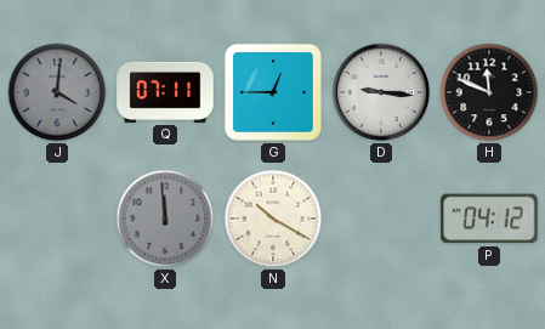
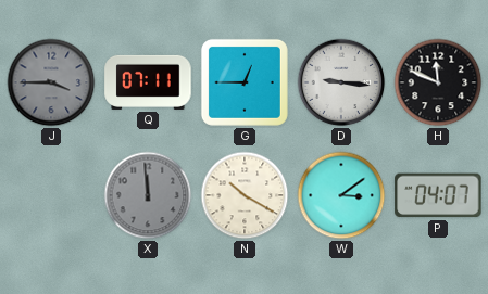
J: 4:01 -> 3:45 (51, 82)
W: none -> 3:09 (341, 195)
P: 04:12 -> 04:07 (438, 195)
